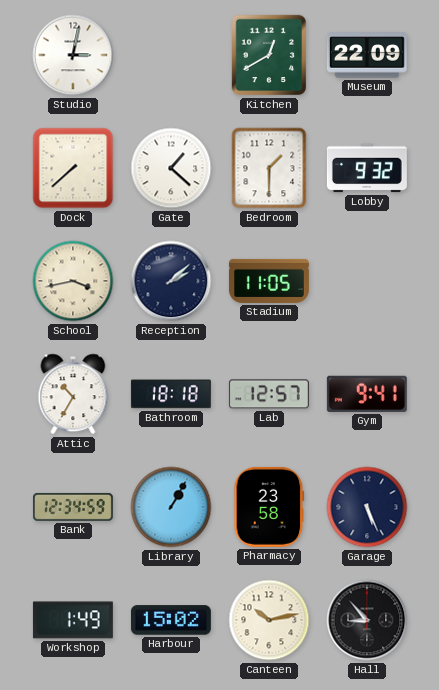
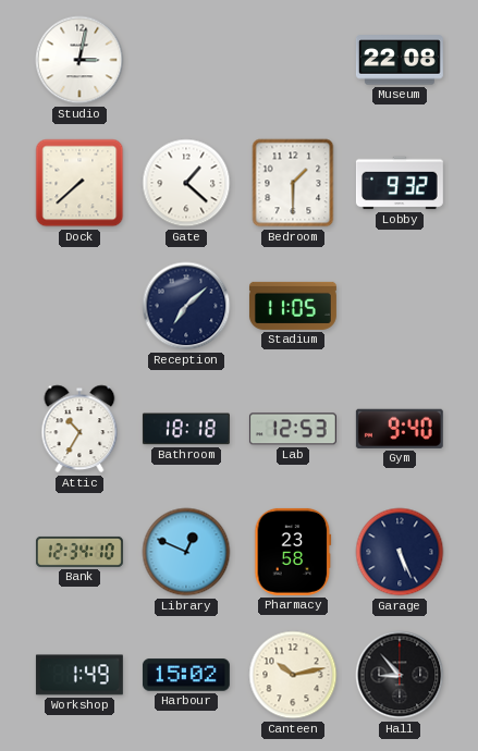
Kitchen: 12:40 -> none (269, 55)
Museum: 22:09 -> 22:08 (400, 60)
School: 3:43 -> none (73, 281)
Reception: 2:08 -> 7:08 (186, 306)
Lab: 12:57 -> 12:53 (293, 429)
Gym: 9:41 -> 9:40 (400, 429)
Bank: 12:34:59 -> 12:34:10 (79, 552)
Library: 1:05 -> 12:49 (186, 552)
